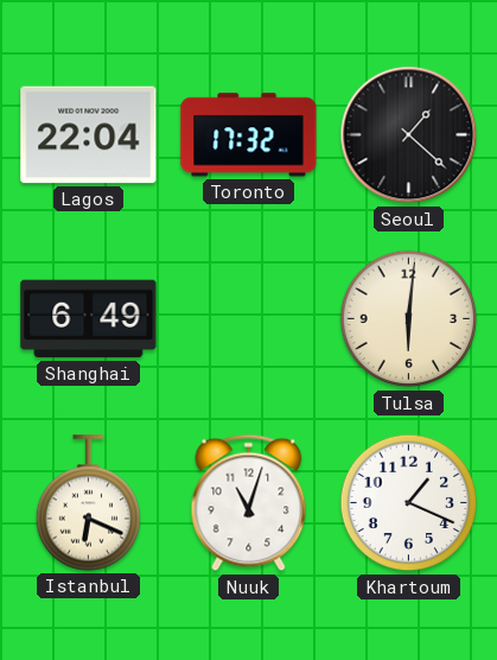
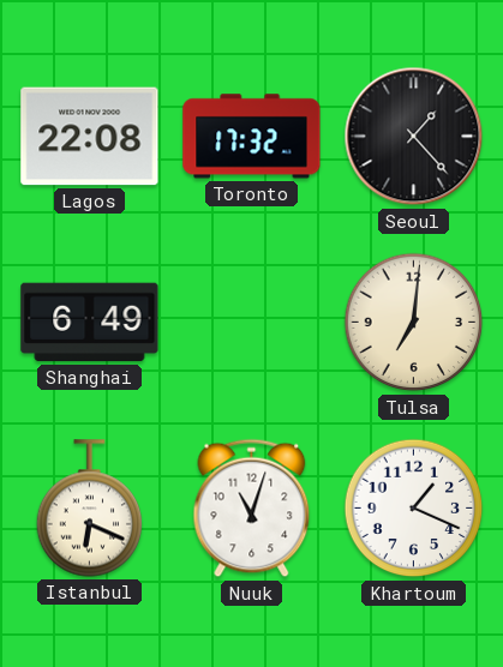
Lagos: 22:04 -> 22:08 (90, 137)
Seoul: 1:22 -> 1:23 (414, 137)
Tulsa: 6:01 -> 7:01 (414, 323)
